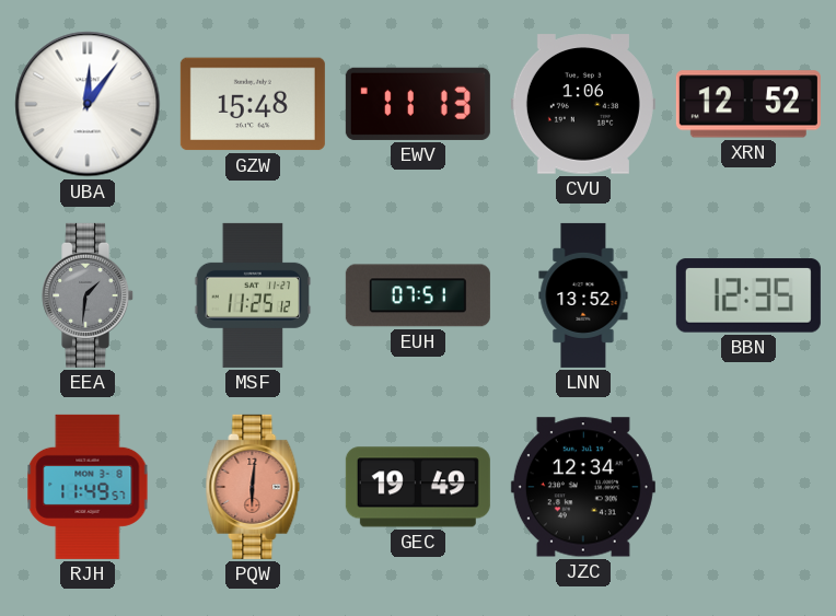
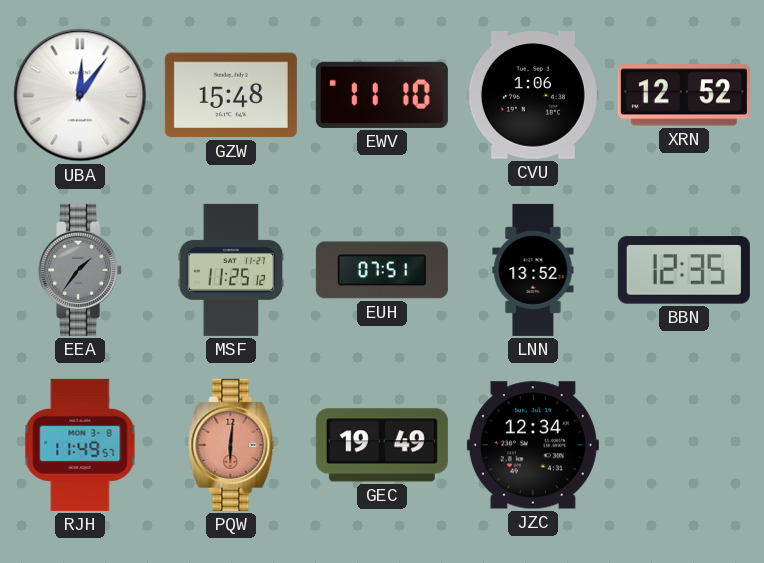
EWV: 11:13 -> 11:10 (382, 95)
EEA: 1:31 -> 1:36 (81, 270)
